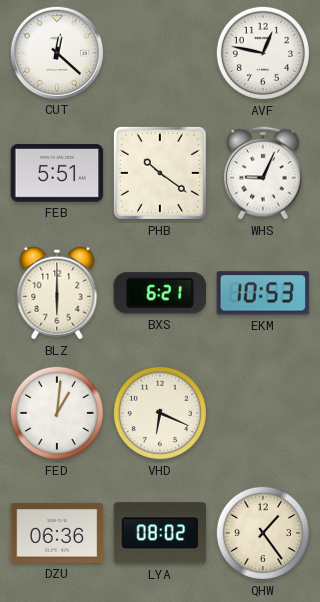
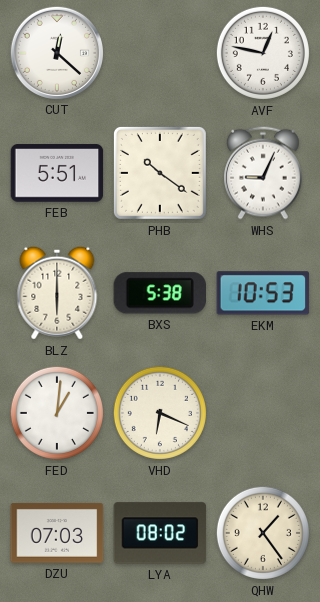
BXS: 6:21 -> 5:38 (159, 293)
DZU: 06:36 -> 07:03 (57, 533)
